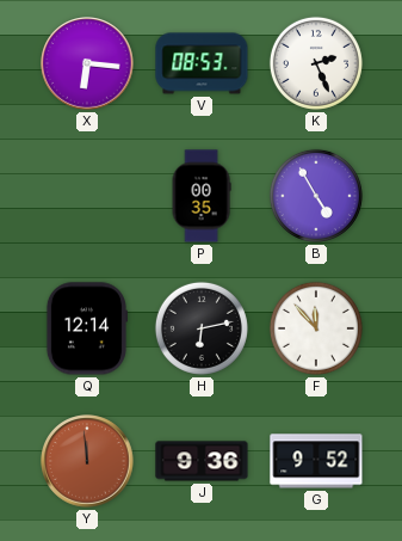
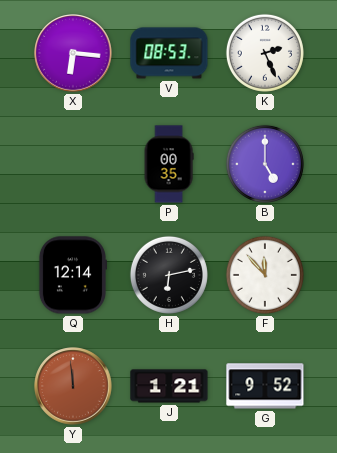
B: 4:55 -> 5:00 (265, 164)
J: 9:36 -> 1:21 (169, 386)
